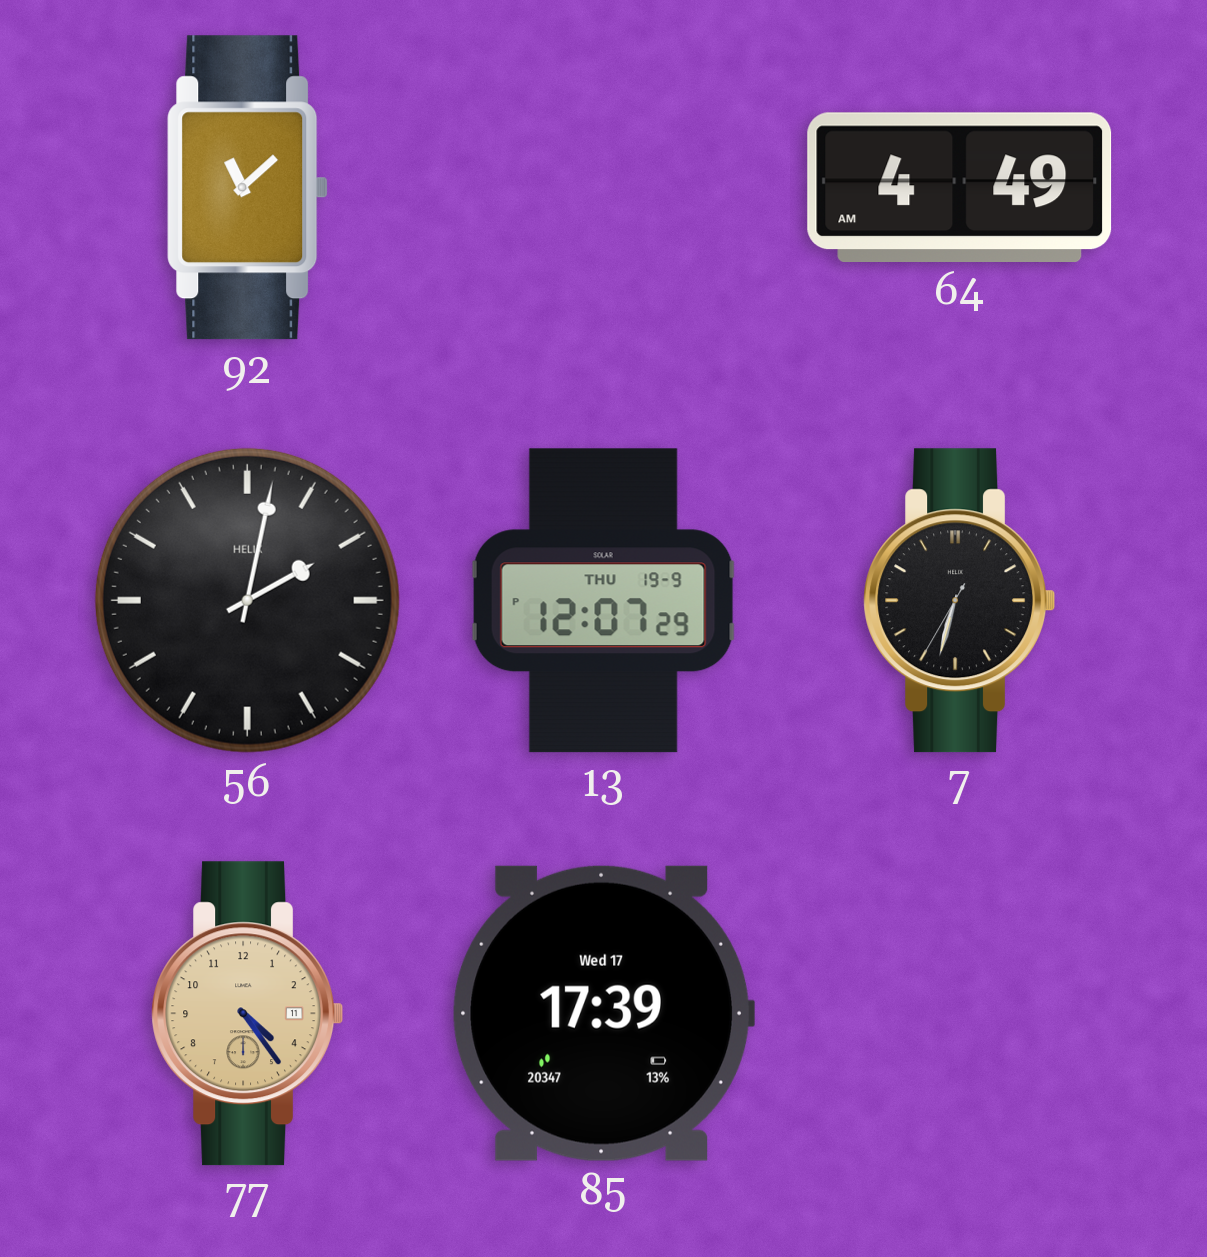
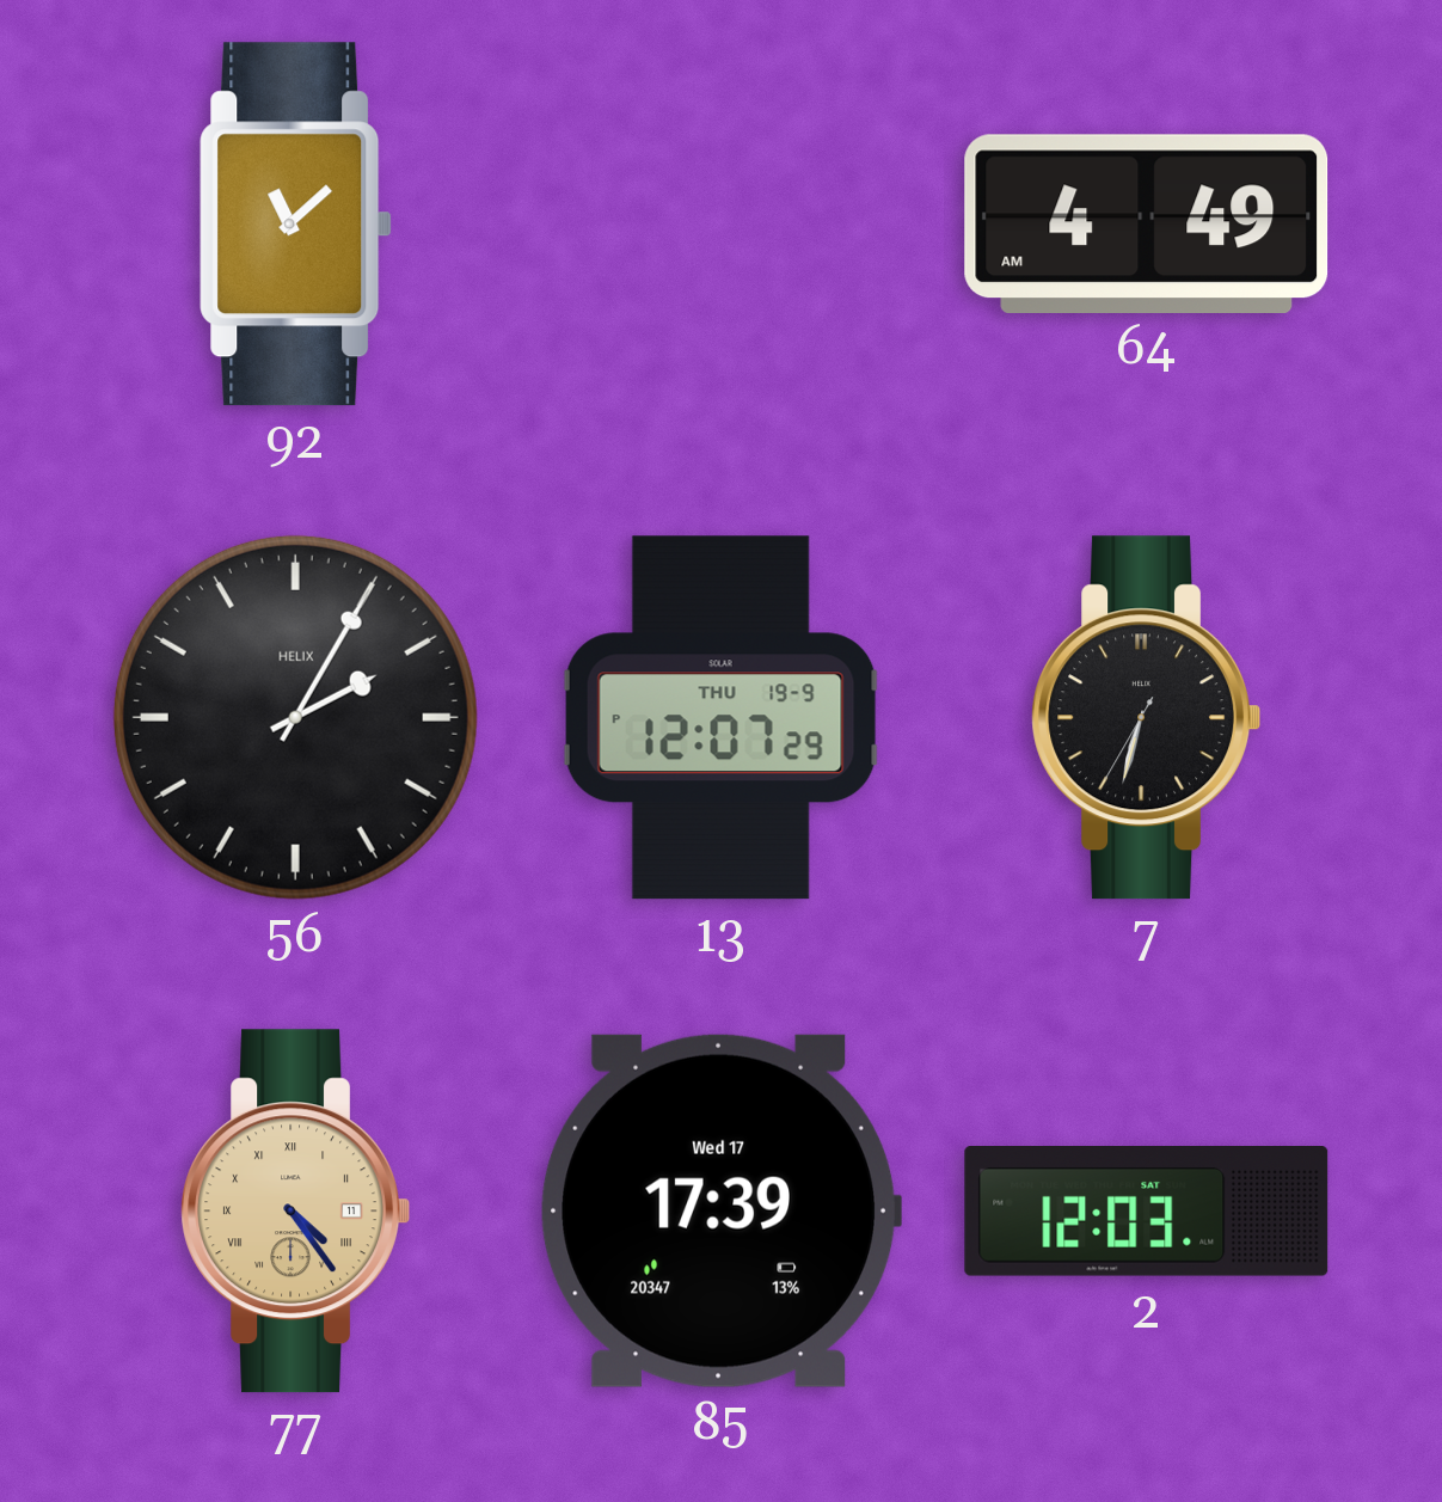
56: 2:02 -> 2:05 (295, 717)
77 numerals: Arabic -> Roman (295, 1212)
2: none -> 12:03 (1147, 1212)
